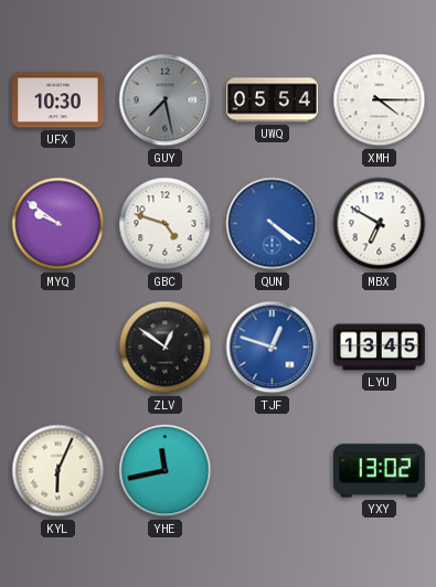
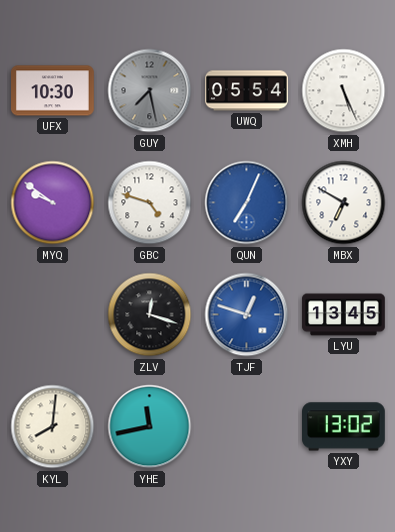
XMH: 4:15 -> 5:26 (344, 91)
QUN: 4:21 -> 7:04 (247, 203)
ZLV: 12:51 -> 12:18 (150, 315)
KYL: 6:04 -> 8:01 (53, 427)
